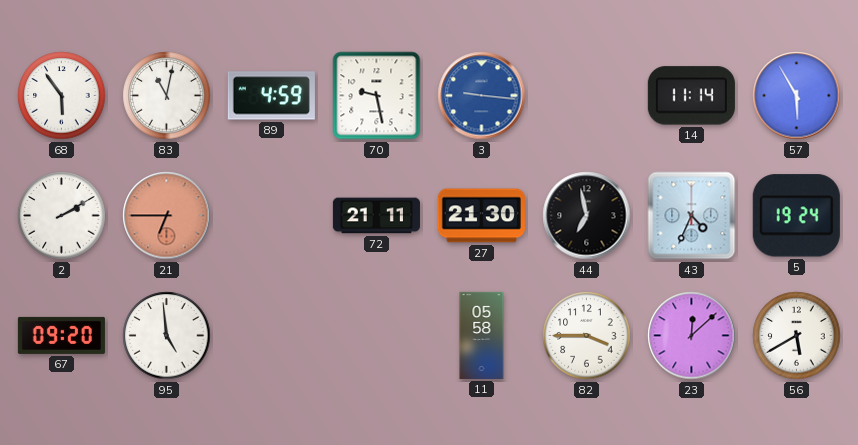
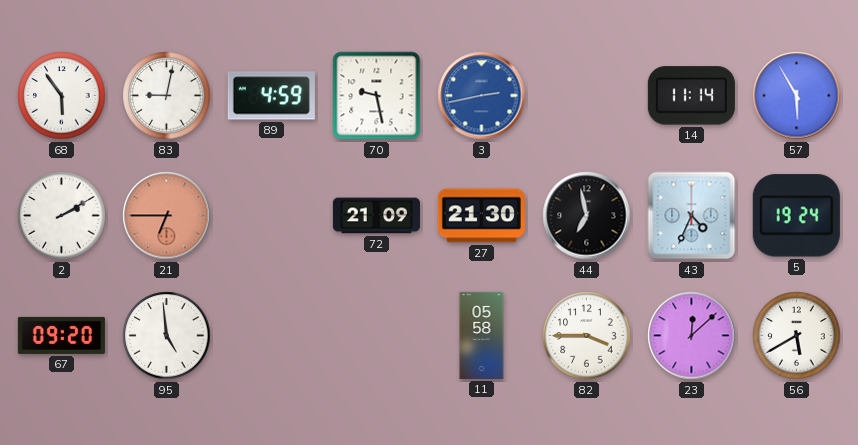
83: 11:02 -> 9:02 (167, 96)
3: 9:16 -> 2:43 (482, 96)
72: 21:11 -> 21:09 (376, 216)
